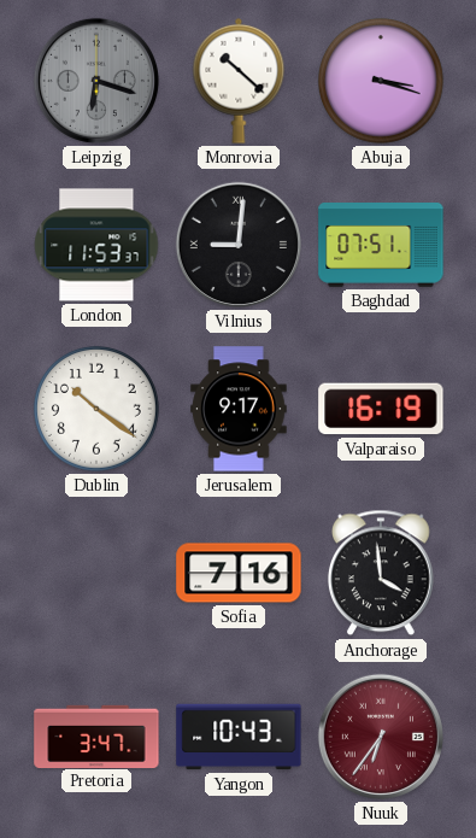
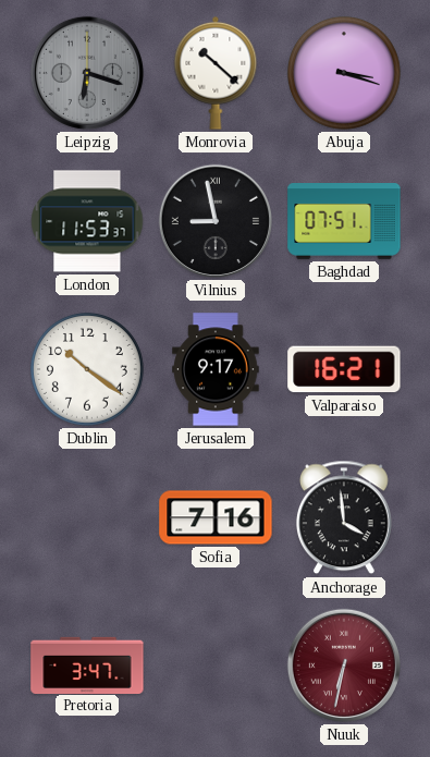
Vilnius: 9:01 -> 8:58 (216, 221)
Valparaiso: 16:19 -> 16:21 (344, 369)
Yangon: 10:43 -> none (239, 737)
Nuuk: 6:36 -> 6:32 (344, 666)
